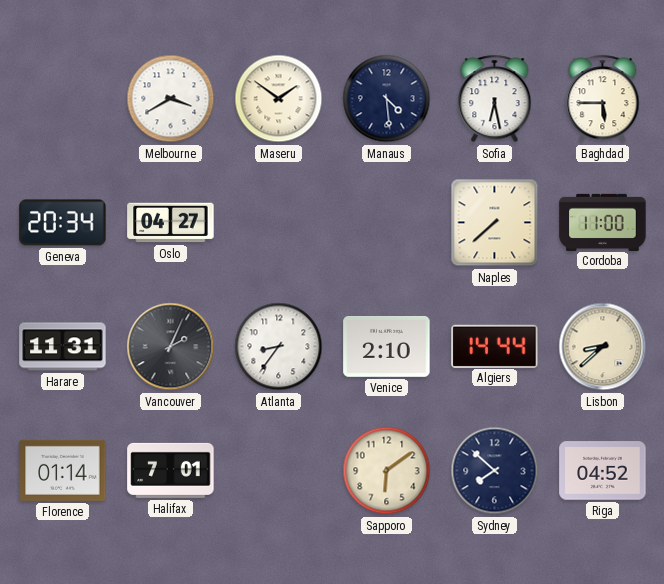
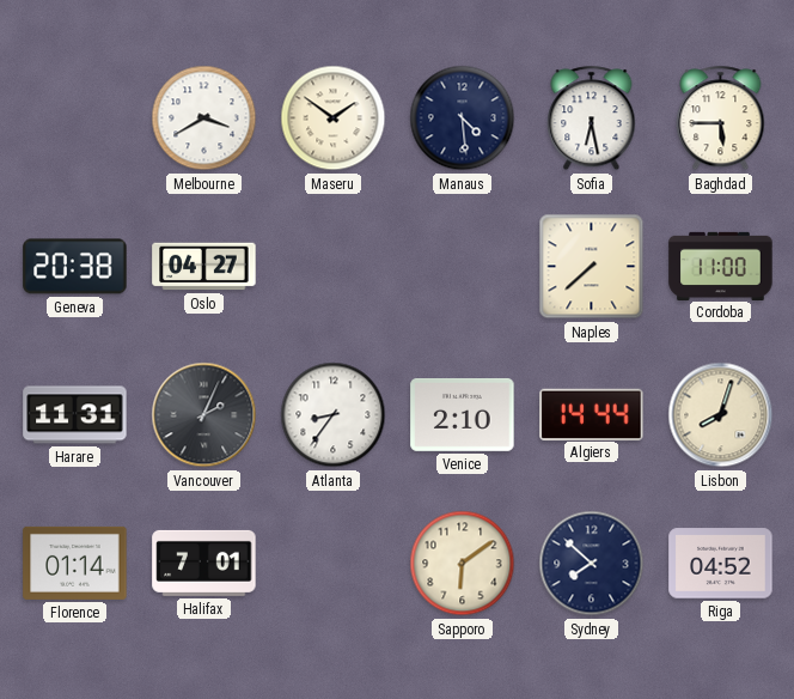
Geneva: 20:34 -> 20:38 (75, 267)
Lisbon: 8:38 -> 8:03 (721, 415)
